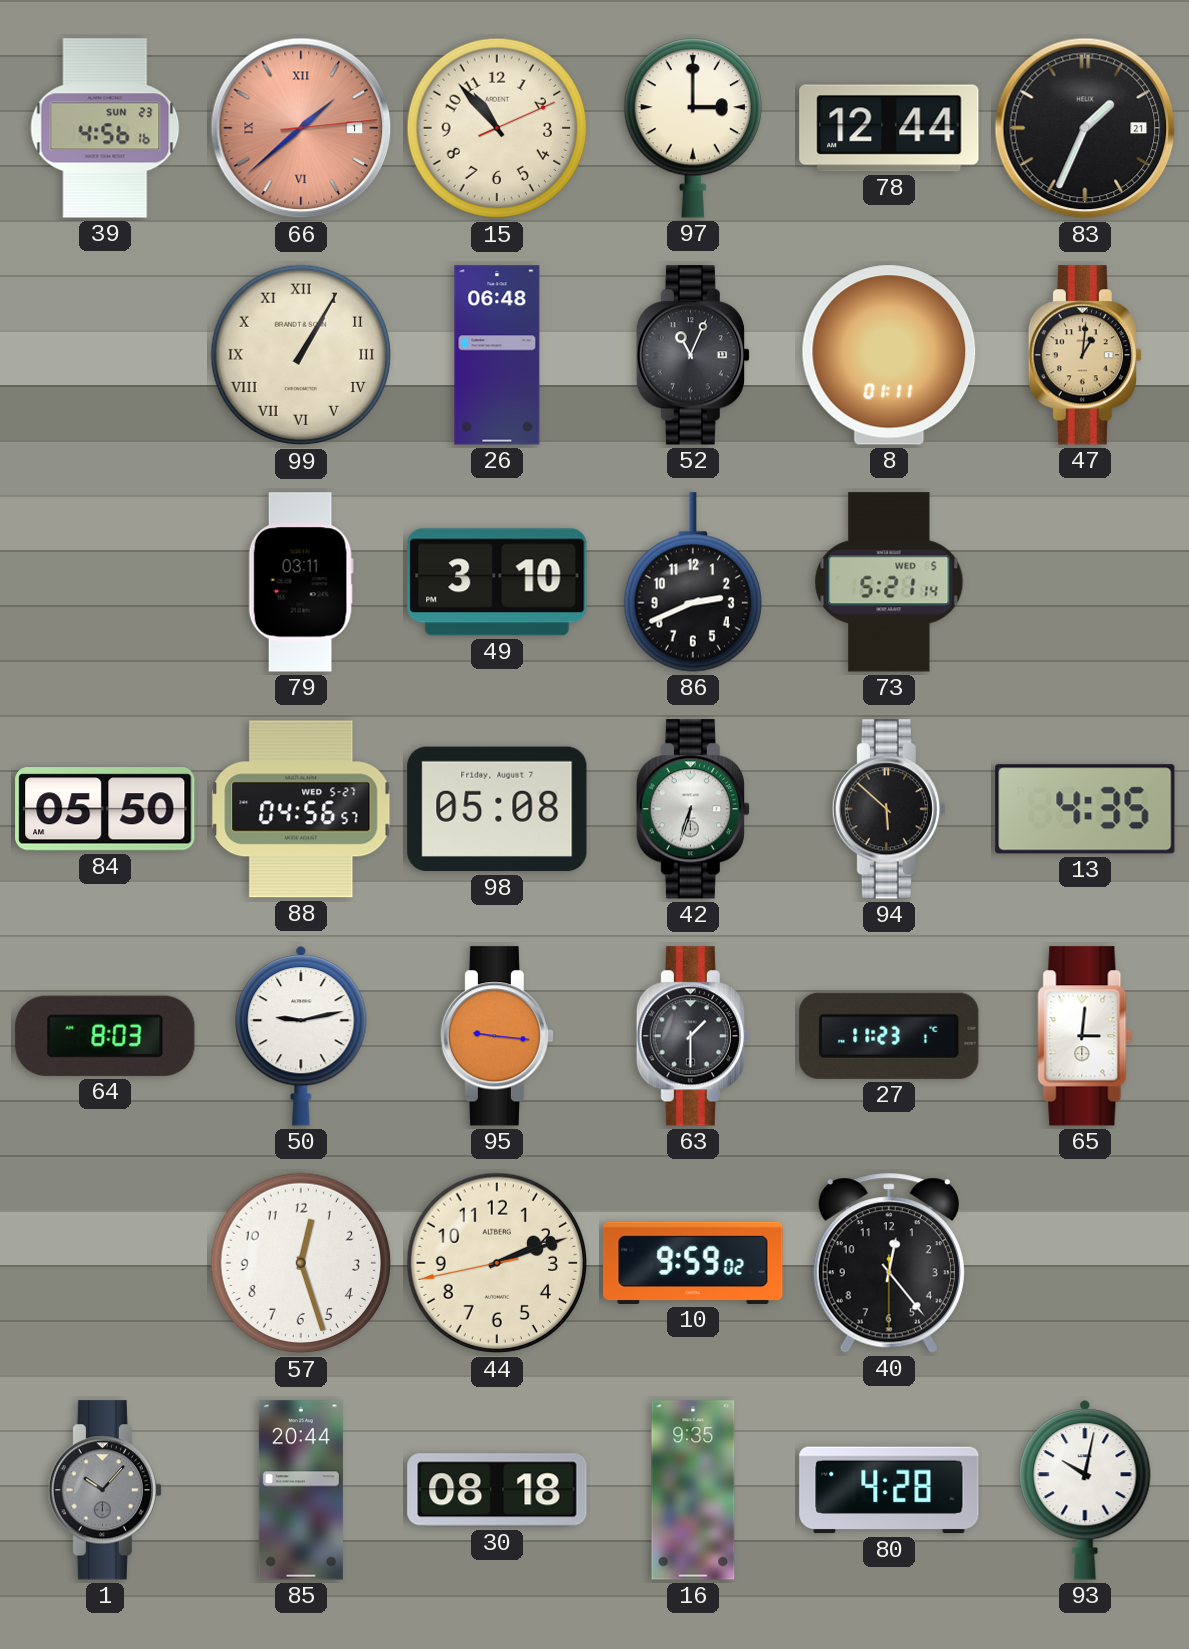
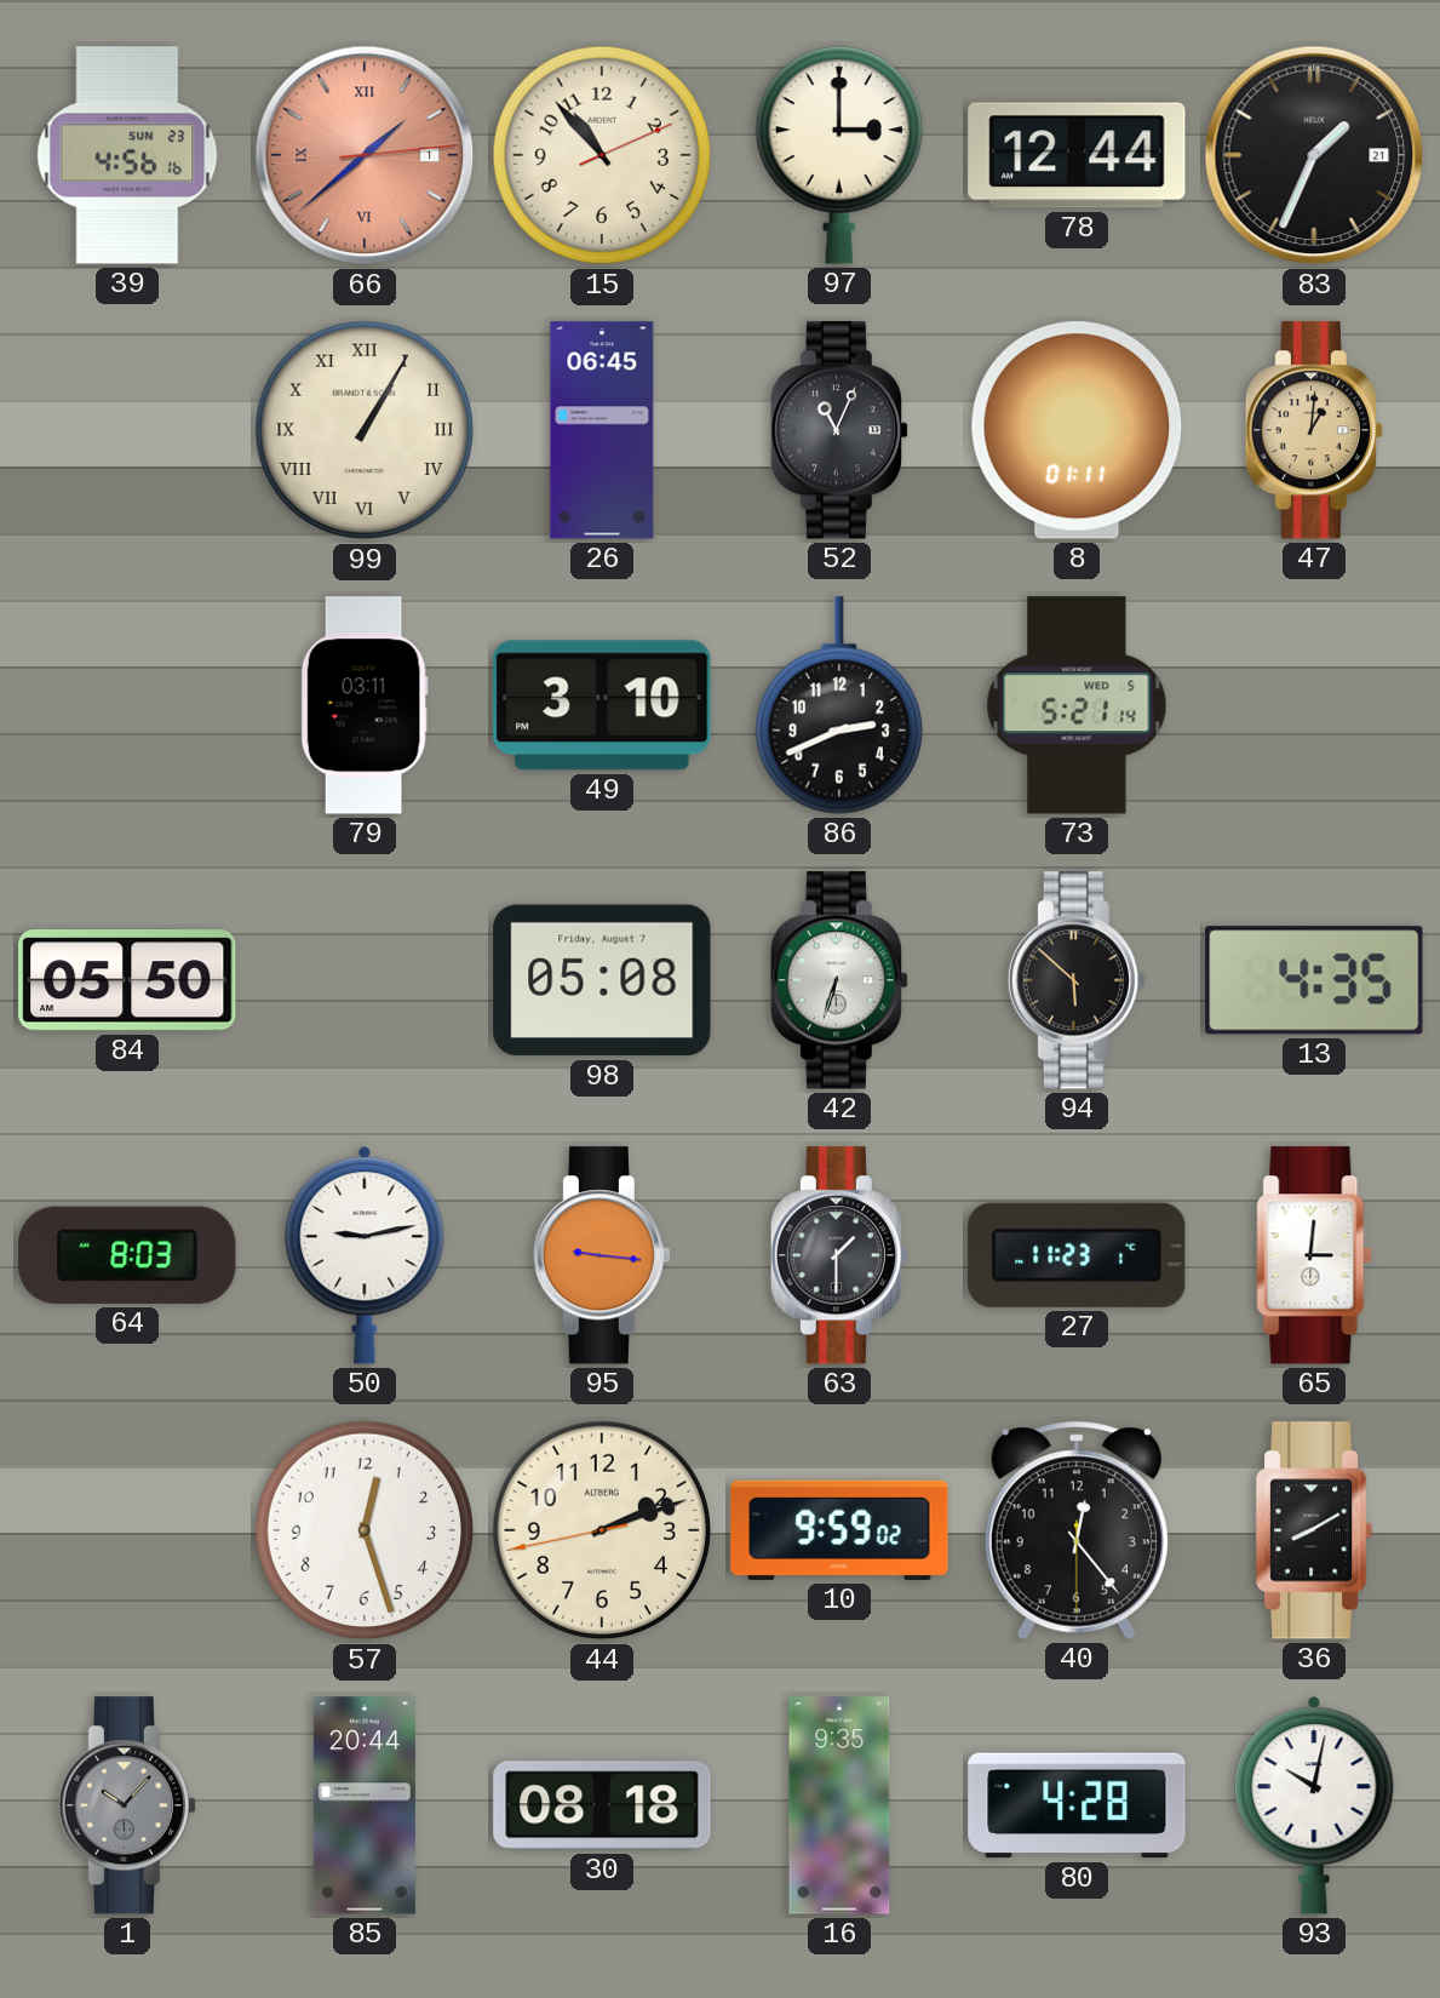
26: 06:48 -> 06:45 (602, 430)
88: 04:56 -> none (301, 809)
36: none -> 8:10 (1314, 1530)
